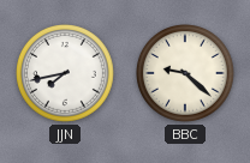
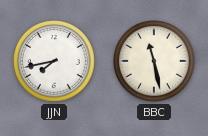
BBC: 9:22 -> 11:28 (155, 62)
